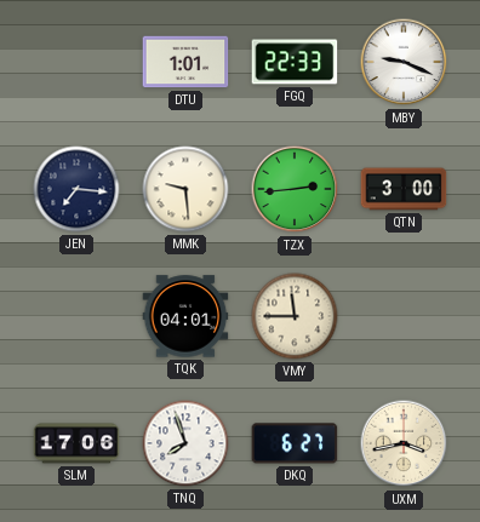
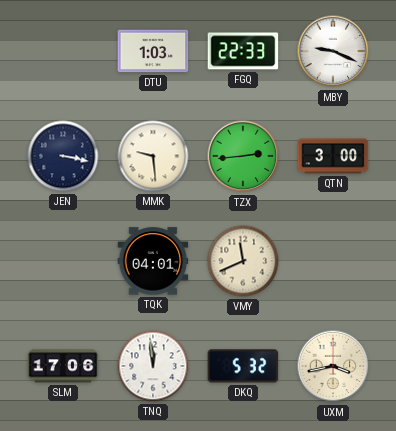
DTU: 1:01 -> 1:03 (153, 51)
JEN: 7:16 -> 3:17 (63, 156)
VMY: 11:45 -> 11:41 (243, 261)
TNQ: 7:57 -> 11:59 (153, 366)
DKQ: 6:27 -> 5:32 (243, 366)
